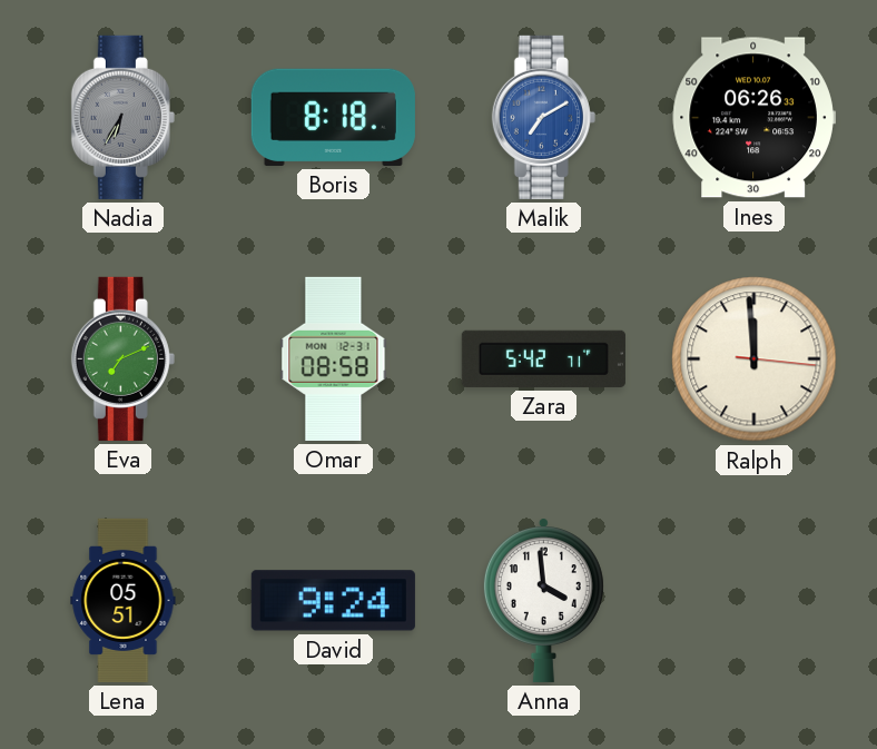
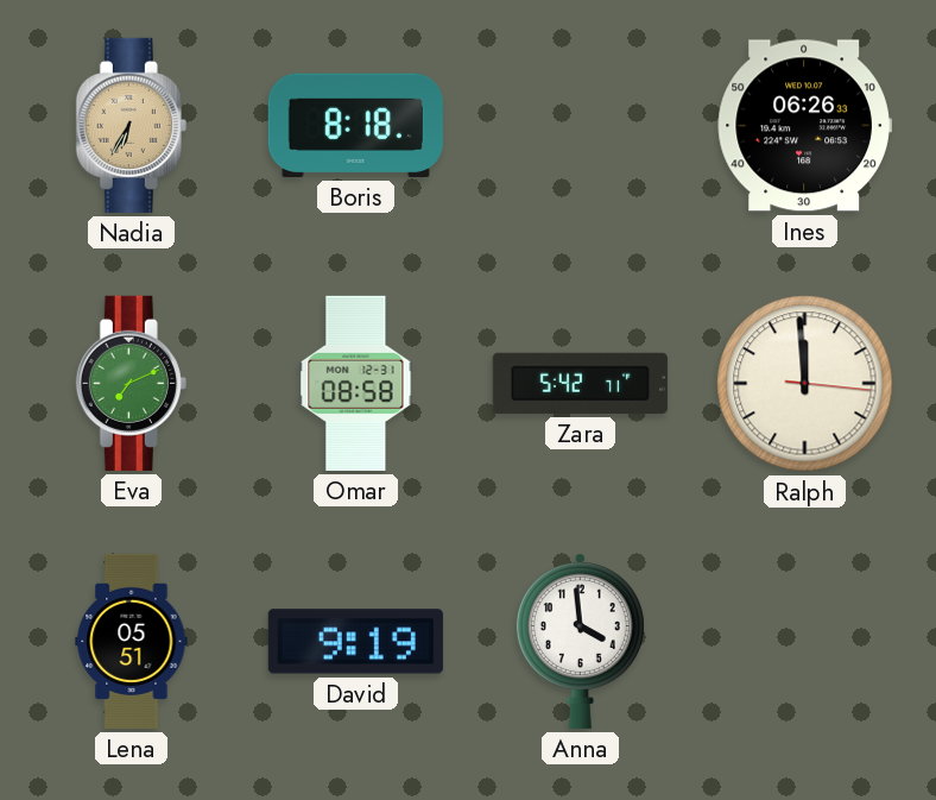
Nadia dial: grey -> champagne (131, 125)
Malik: 7:10 -> none (543, 117)
David: 9:24 -> 9:19 (355, 642)
